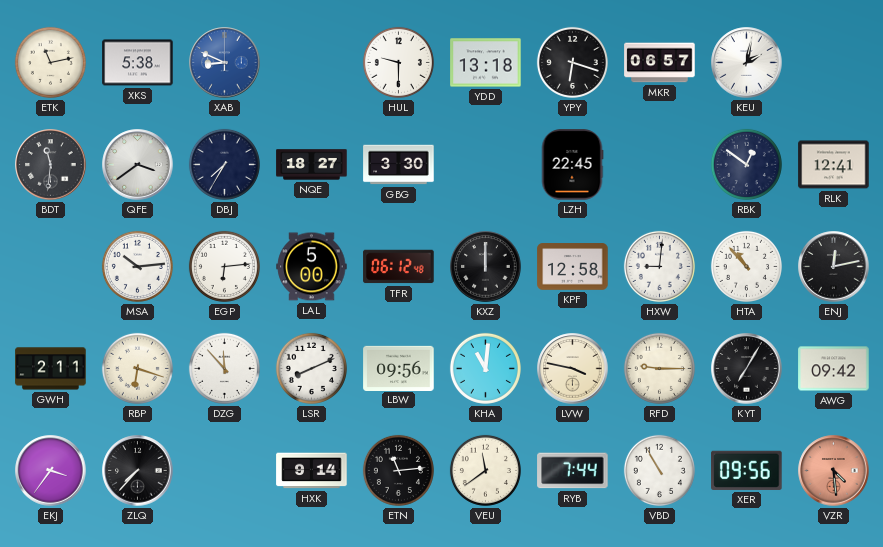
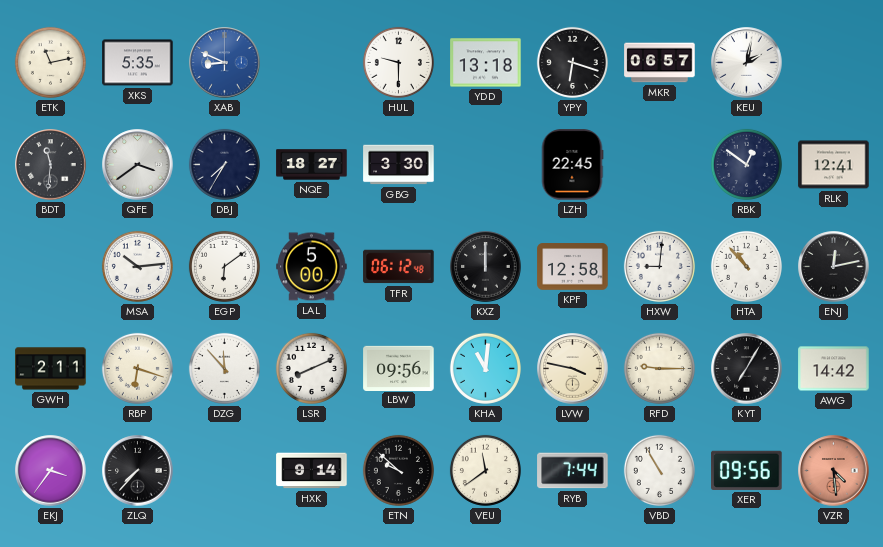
XKS: 5:38 -> 5:35 (138, 63)
EGP: 6:14 -> 6:09 (224, 266)
AWG: 09:42 -> 14:42 (834, 369)
ETN: 11:14 -> 9:52 (398, 470)
